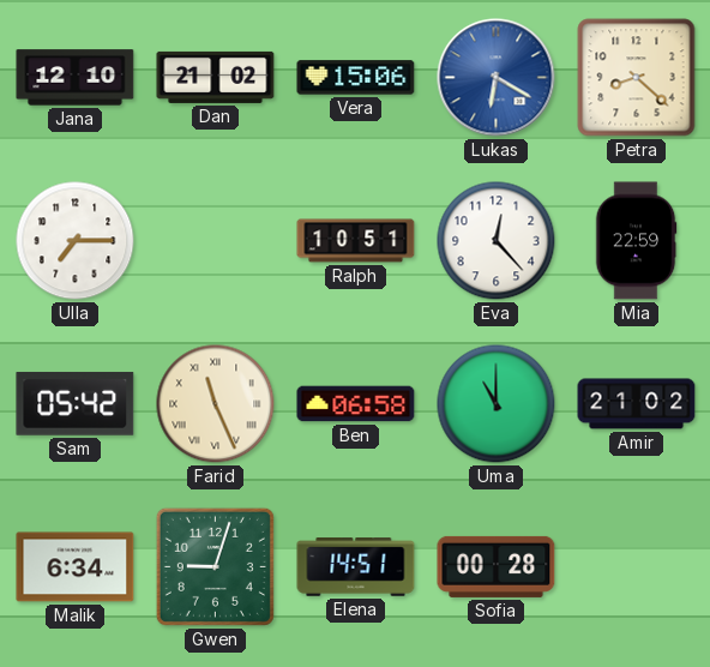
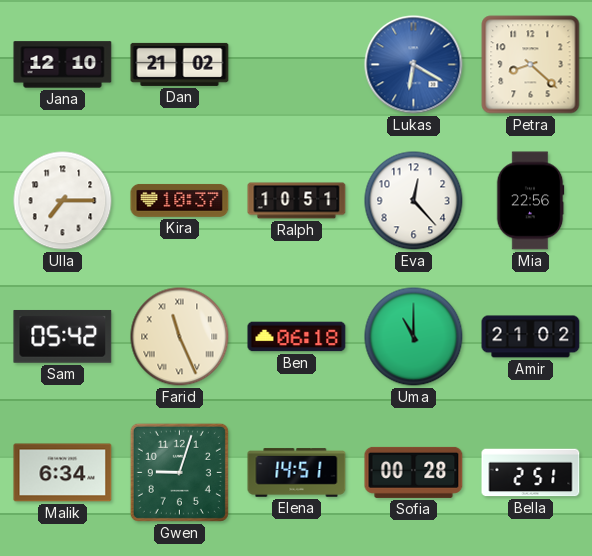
Vera: 15:06 -> none (356, 78)
Kira: none -> 10:37 (180, 200)
Mia: 22:59 -> 22:56 (530, 201)
Ben: 06:58 -> 06:18 (297, 337)
Bella: none -> 2:51 (531, 473)
